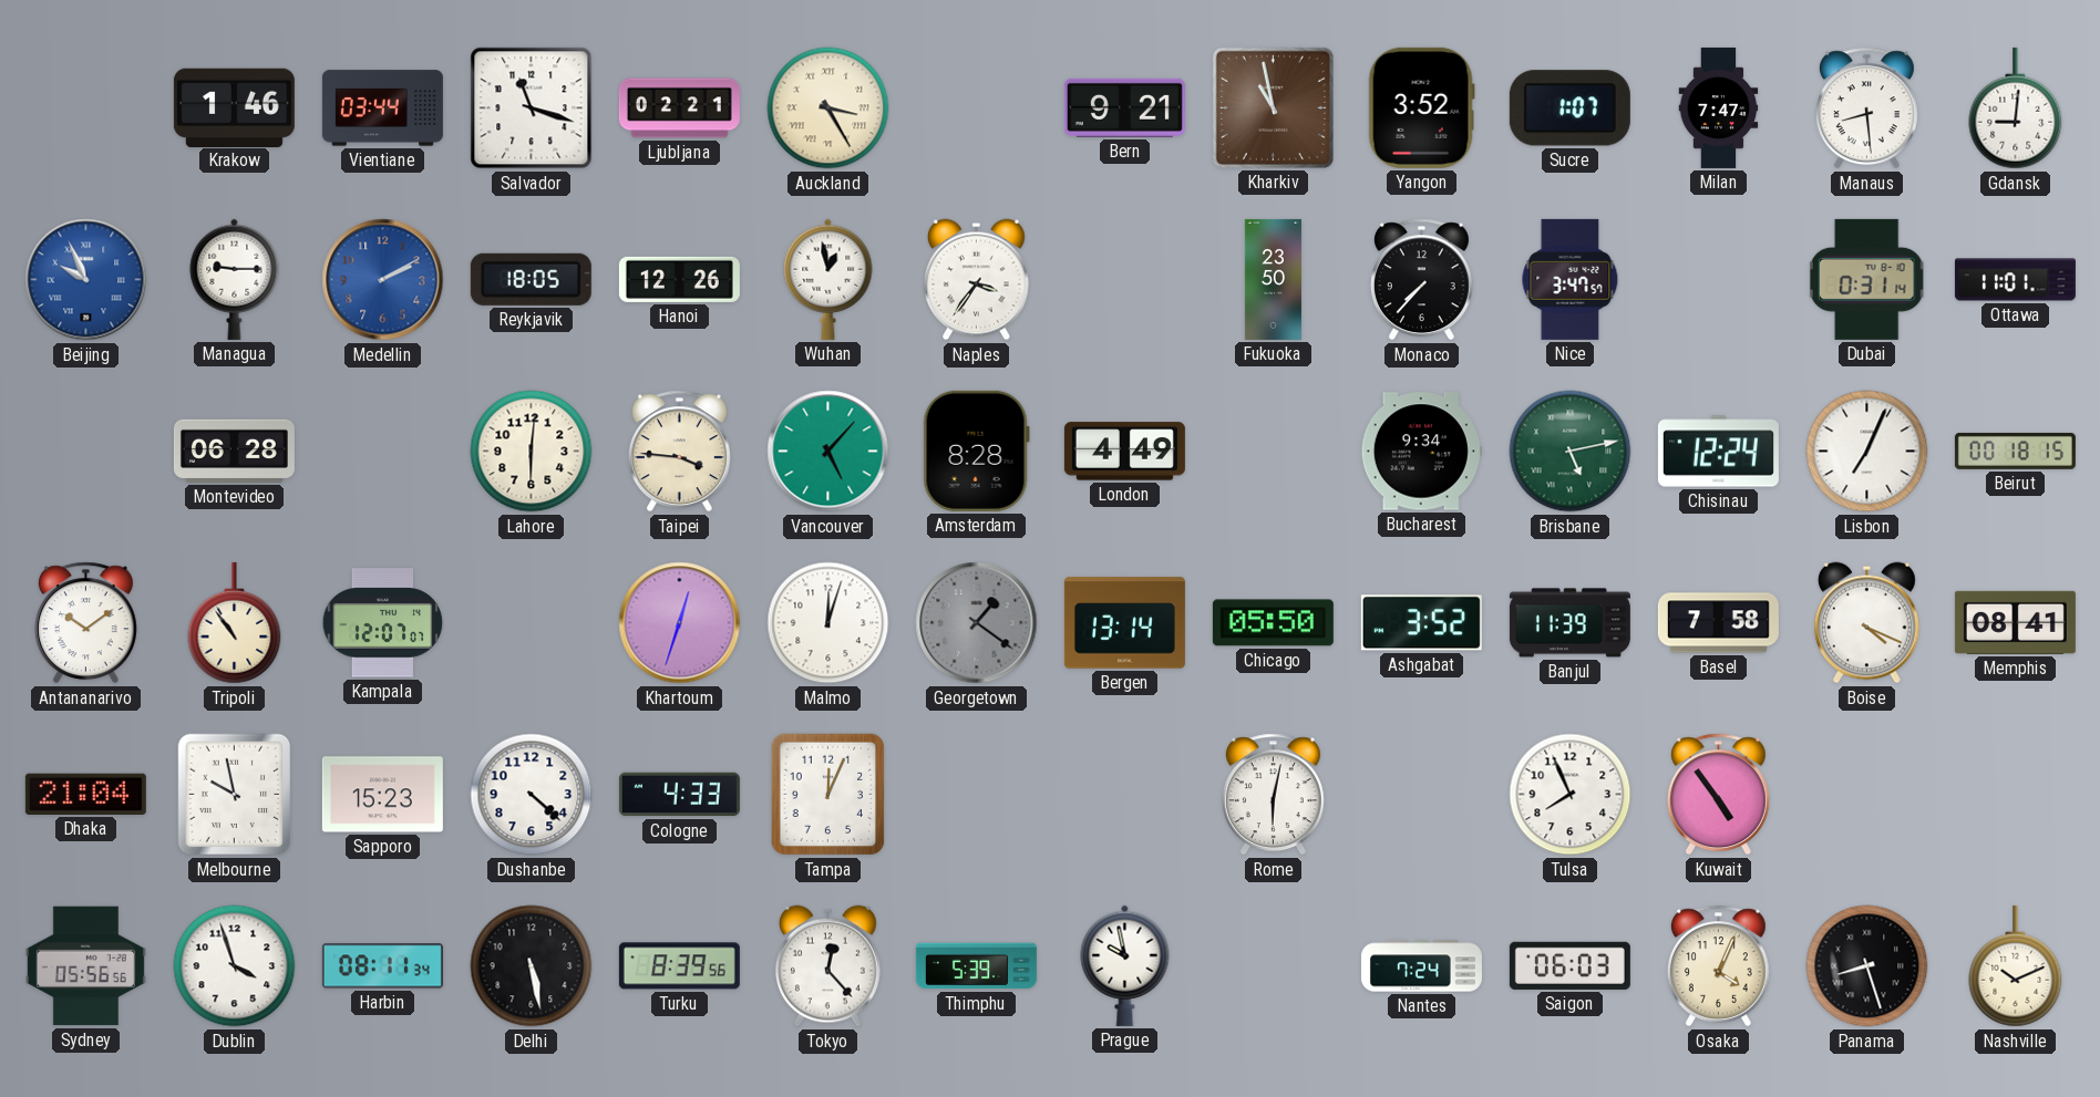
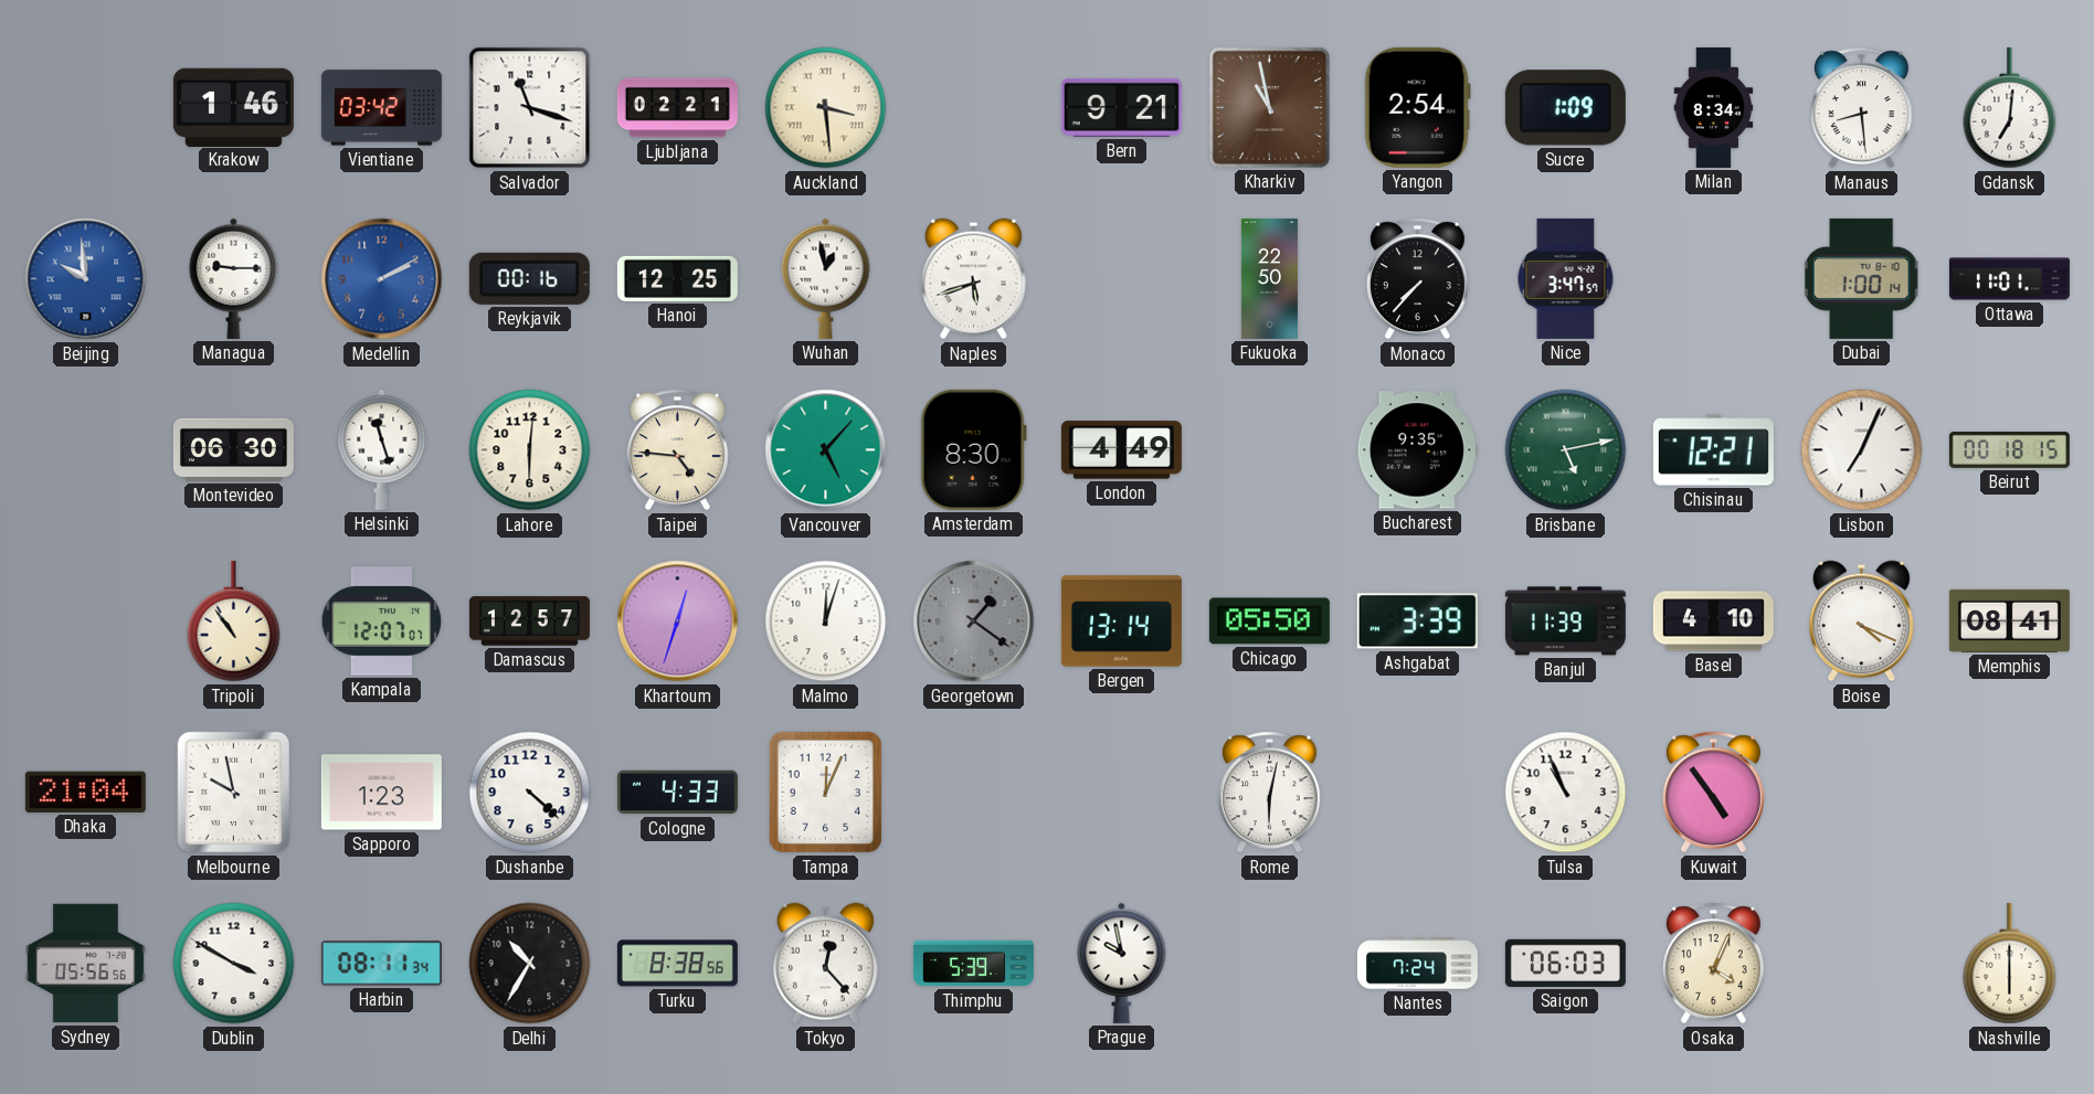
Vientiane: 03:44 -> 03:42 (381, 108)
Auckland: 3:25 -> 3:29 (826, 108)
Yangon: 3:52 -> 2:54 (1417, 107)
Sucre: 1:07 -> 1:09 (1565, 108)
Milan: 7:47 -> 8:34 (1714, 107)
Gdansk: 9:01 -> 7:01 (2010, 108)
Beijing: 9:56 -> 9:59 (86, 279)
Reykjavik: 18:05 -> 00:16 (529, 278)
Hanoi: 12:26 -> 12:25 (677, 278)
Naples: 3:36 -> 5:42 (973, 279)
Fukuoka: 23:50 -> 22:50 (1269, 278)
Dubai: 0:31 -> 1:00 (1861, 278)
Montevideo: 06:28 -> 06:30 (233, 449)
Helsinki: none -> 11:27 (382, 449)
Taipei: 3:46 -> 4:46 (677, 450)
Amsterdam: 8:28 -> 8:30 (973, 449)
Bucharest: 9:34 -> 9:35 (1417, 450)
Chisinau: 12:24 -> 12:21 (1713, 450)
Antananarivo: 10:09 -> none (85, 623)
Damascus: none -> 12:57 (529, 622)
Ashgabat: 3:52 -> 3:39 (1417, 622)
Basel: 7:58 -> 4:10 (1713, 622)
Sapporo: 15:23 -> 1:23 (381, 793)
Tulsa: 7:56 -> 10:56 (1566, 793)
Dublin: 3:57 -> 3:50 (234, 964)
Delhi: 5:28 -> 10:35 (530, 964)
Turku: 8:39 -> 8:38 (677, 964)
Panama: 8:27 -> none (1867, 966)
Nashville: 10:11 -> 6:00 (2010, 964)
